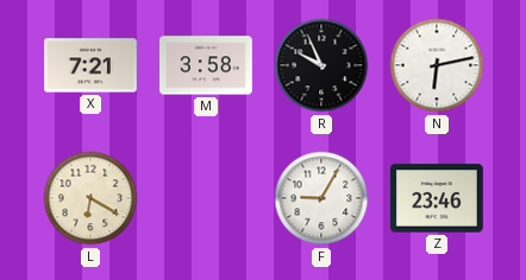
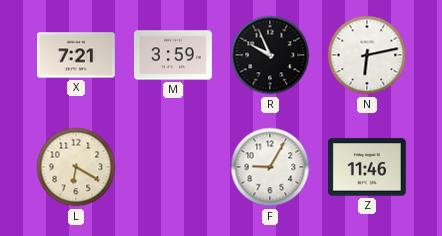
M: 3:58 -> 3:59 (174, 55)
Z: 23:46 -> 11:46 (367, 167)
